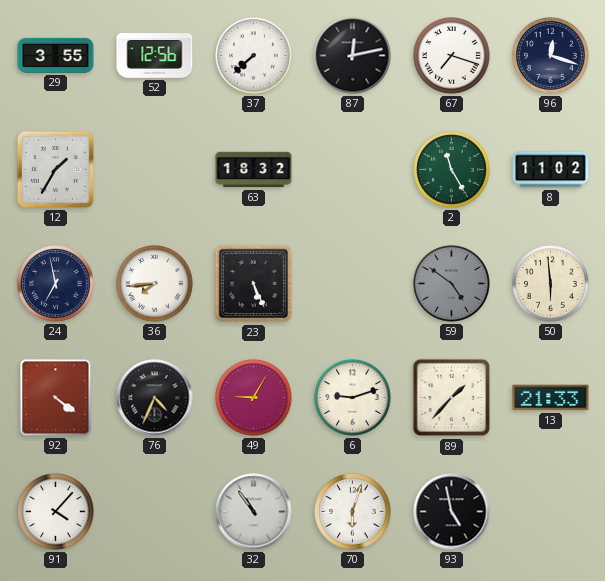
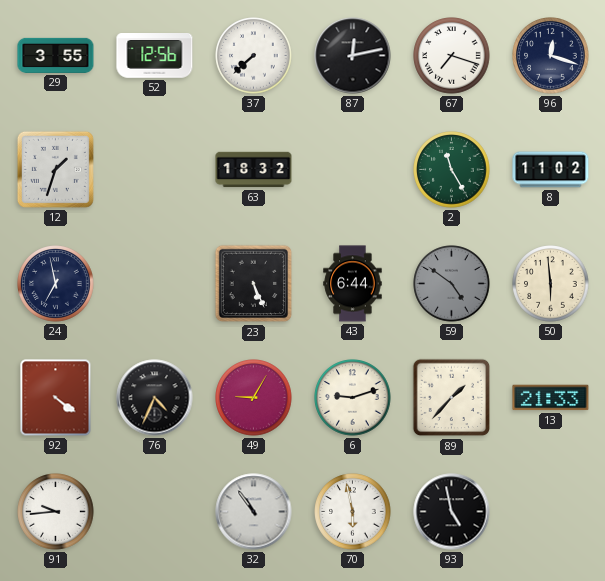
12: 1:35 -> 1:33 (55, 169)
36: 7:44 -> none (155, 284)
43: none -> 6:44 (353, 284)
91: 4:07 -> 9:44 (56, 512)
70: 6:03 -> 5:58 (353, 512)
